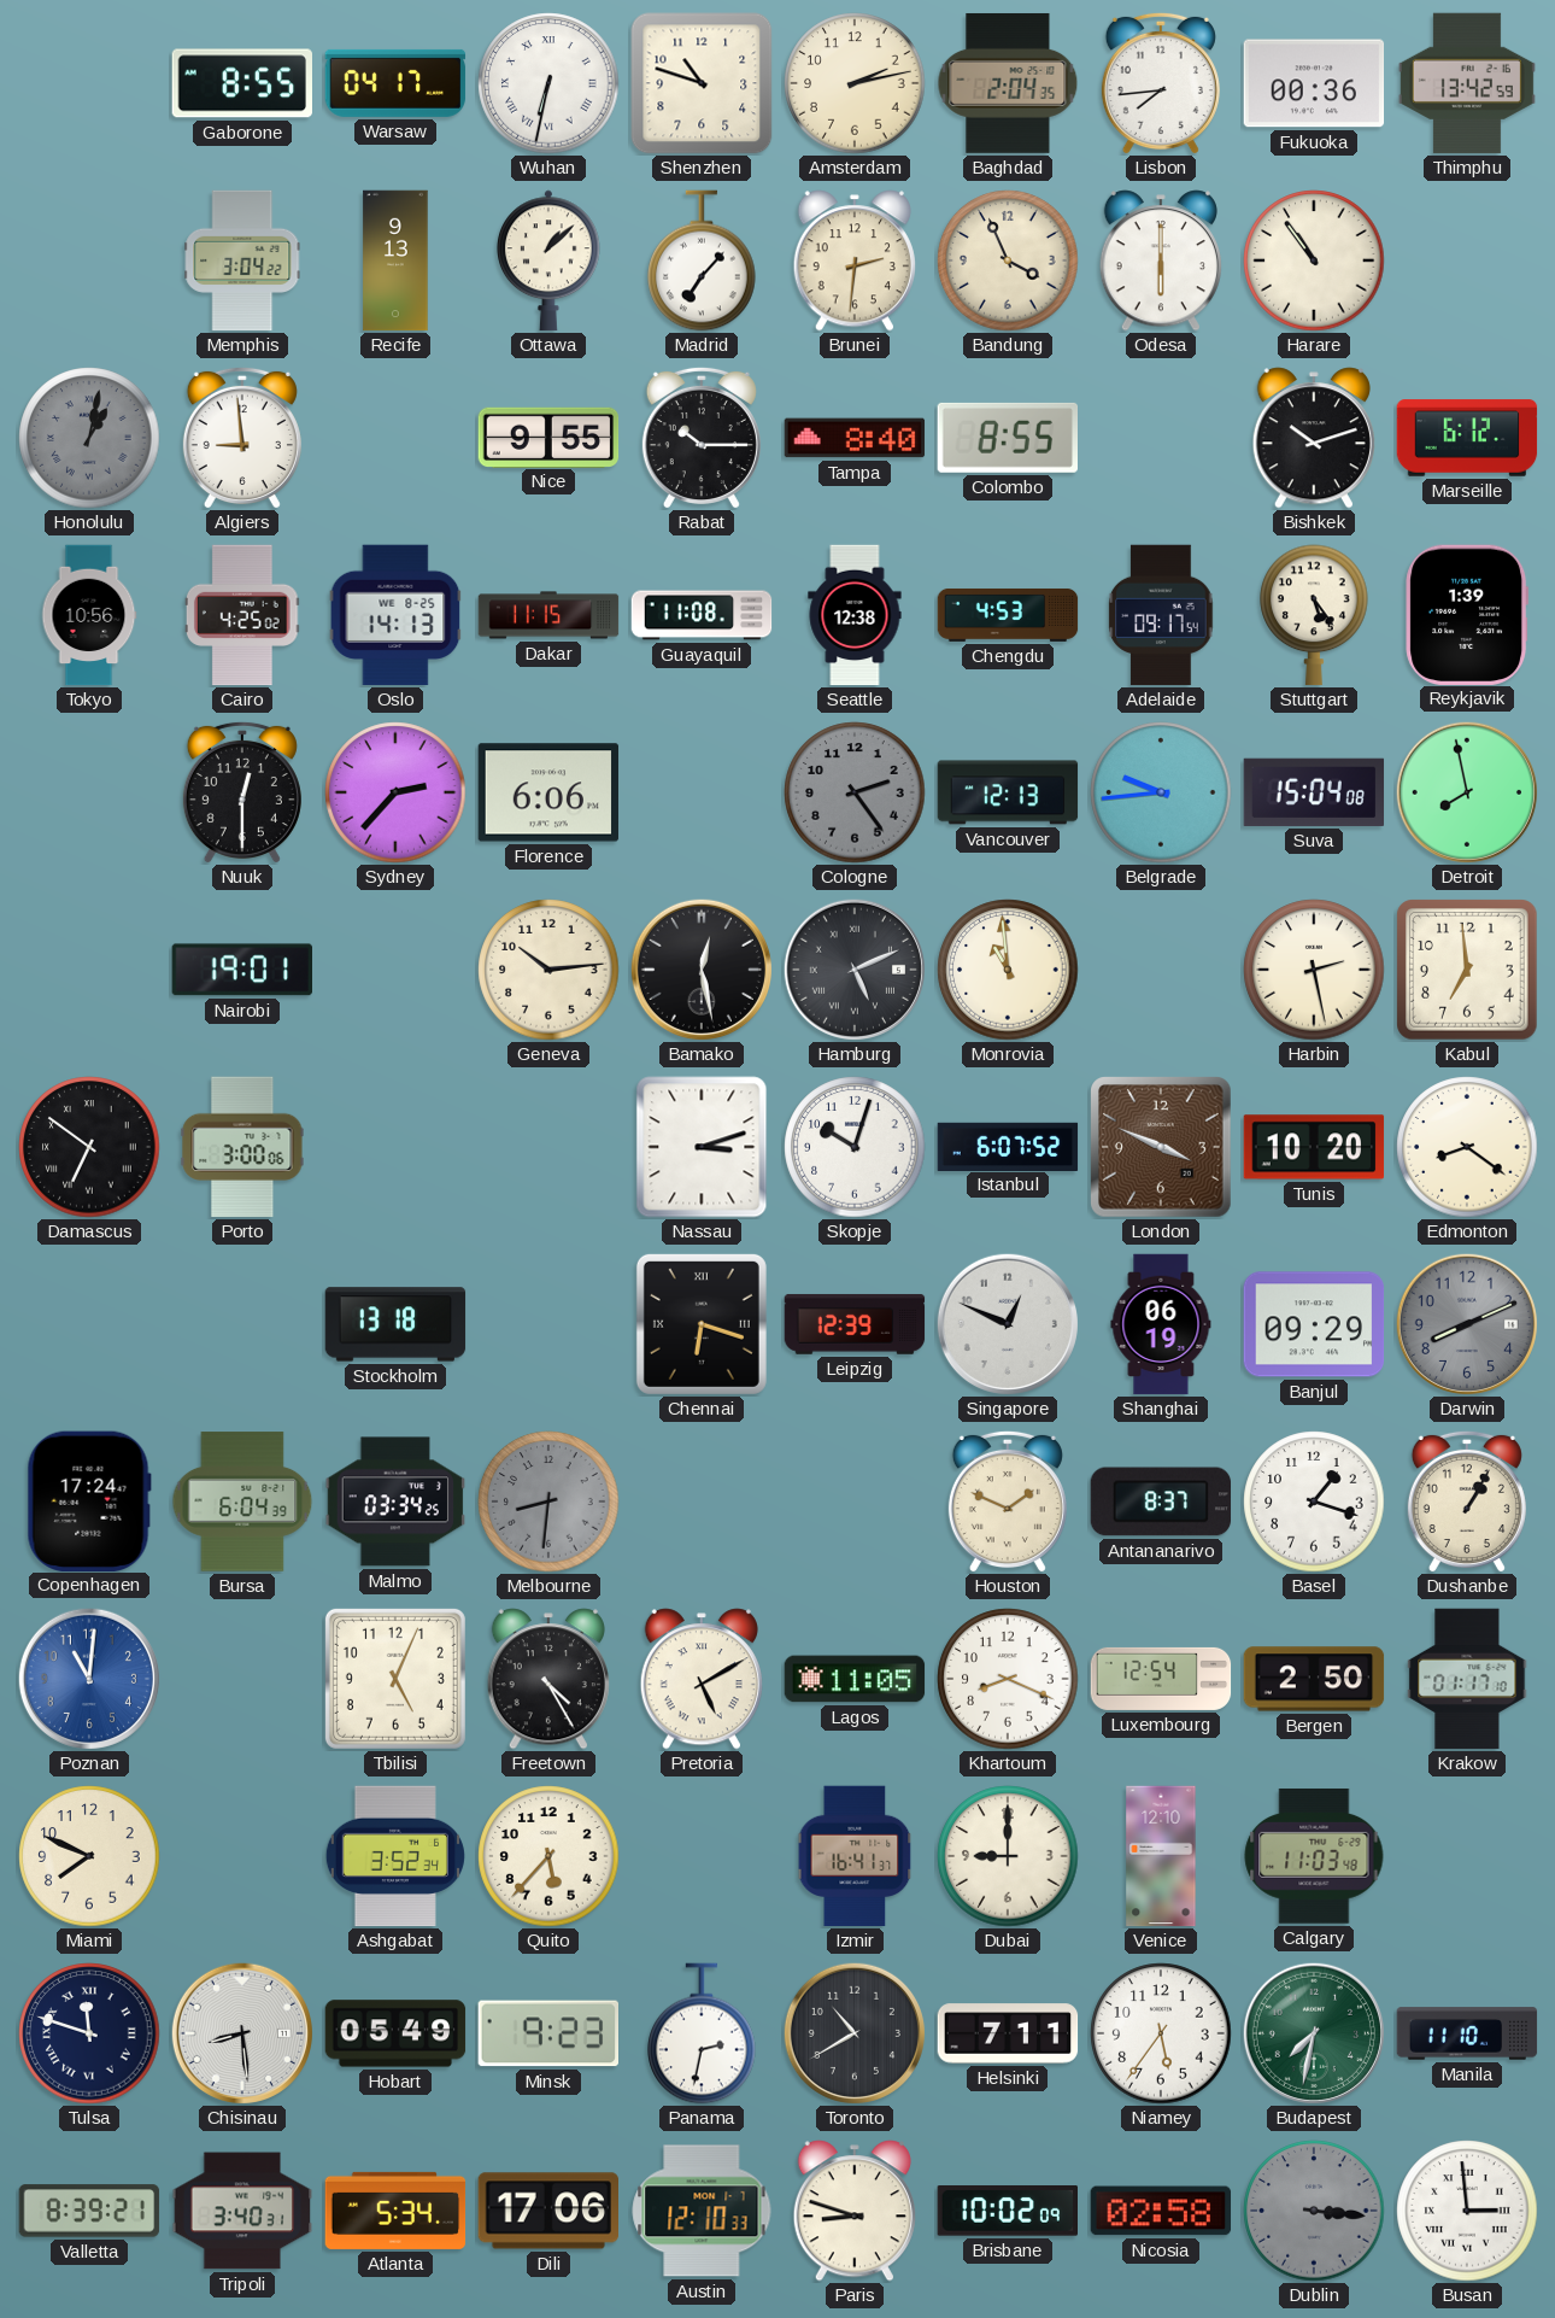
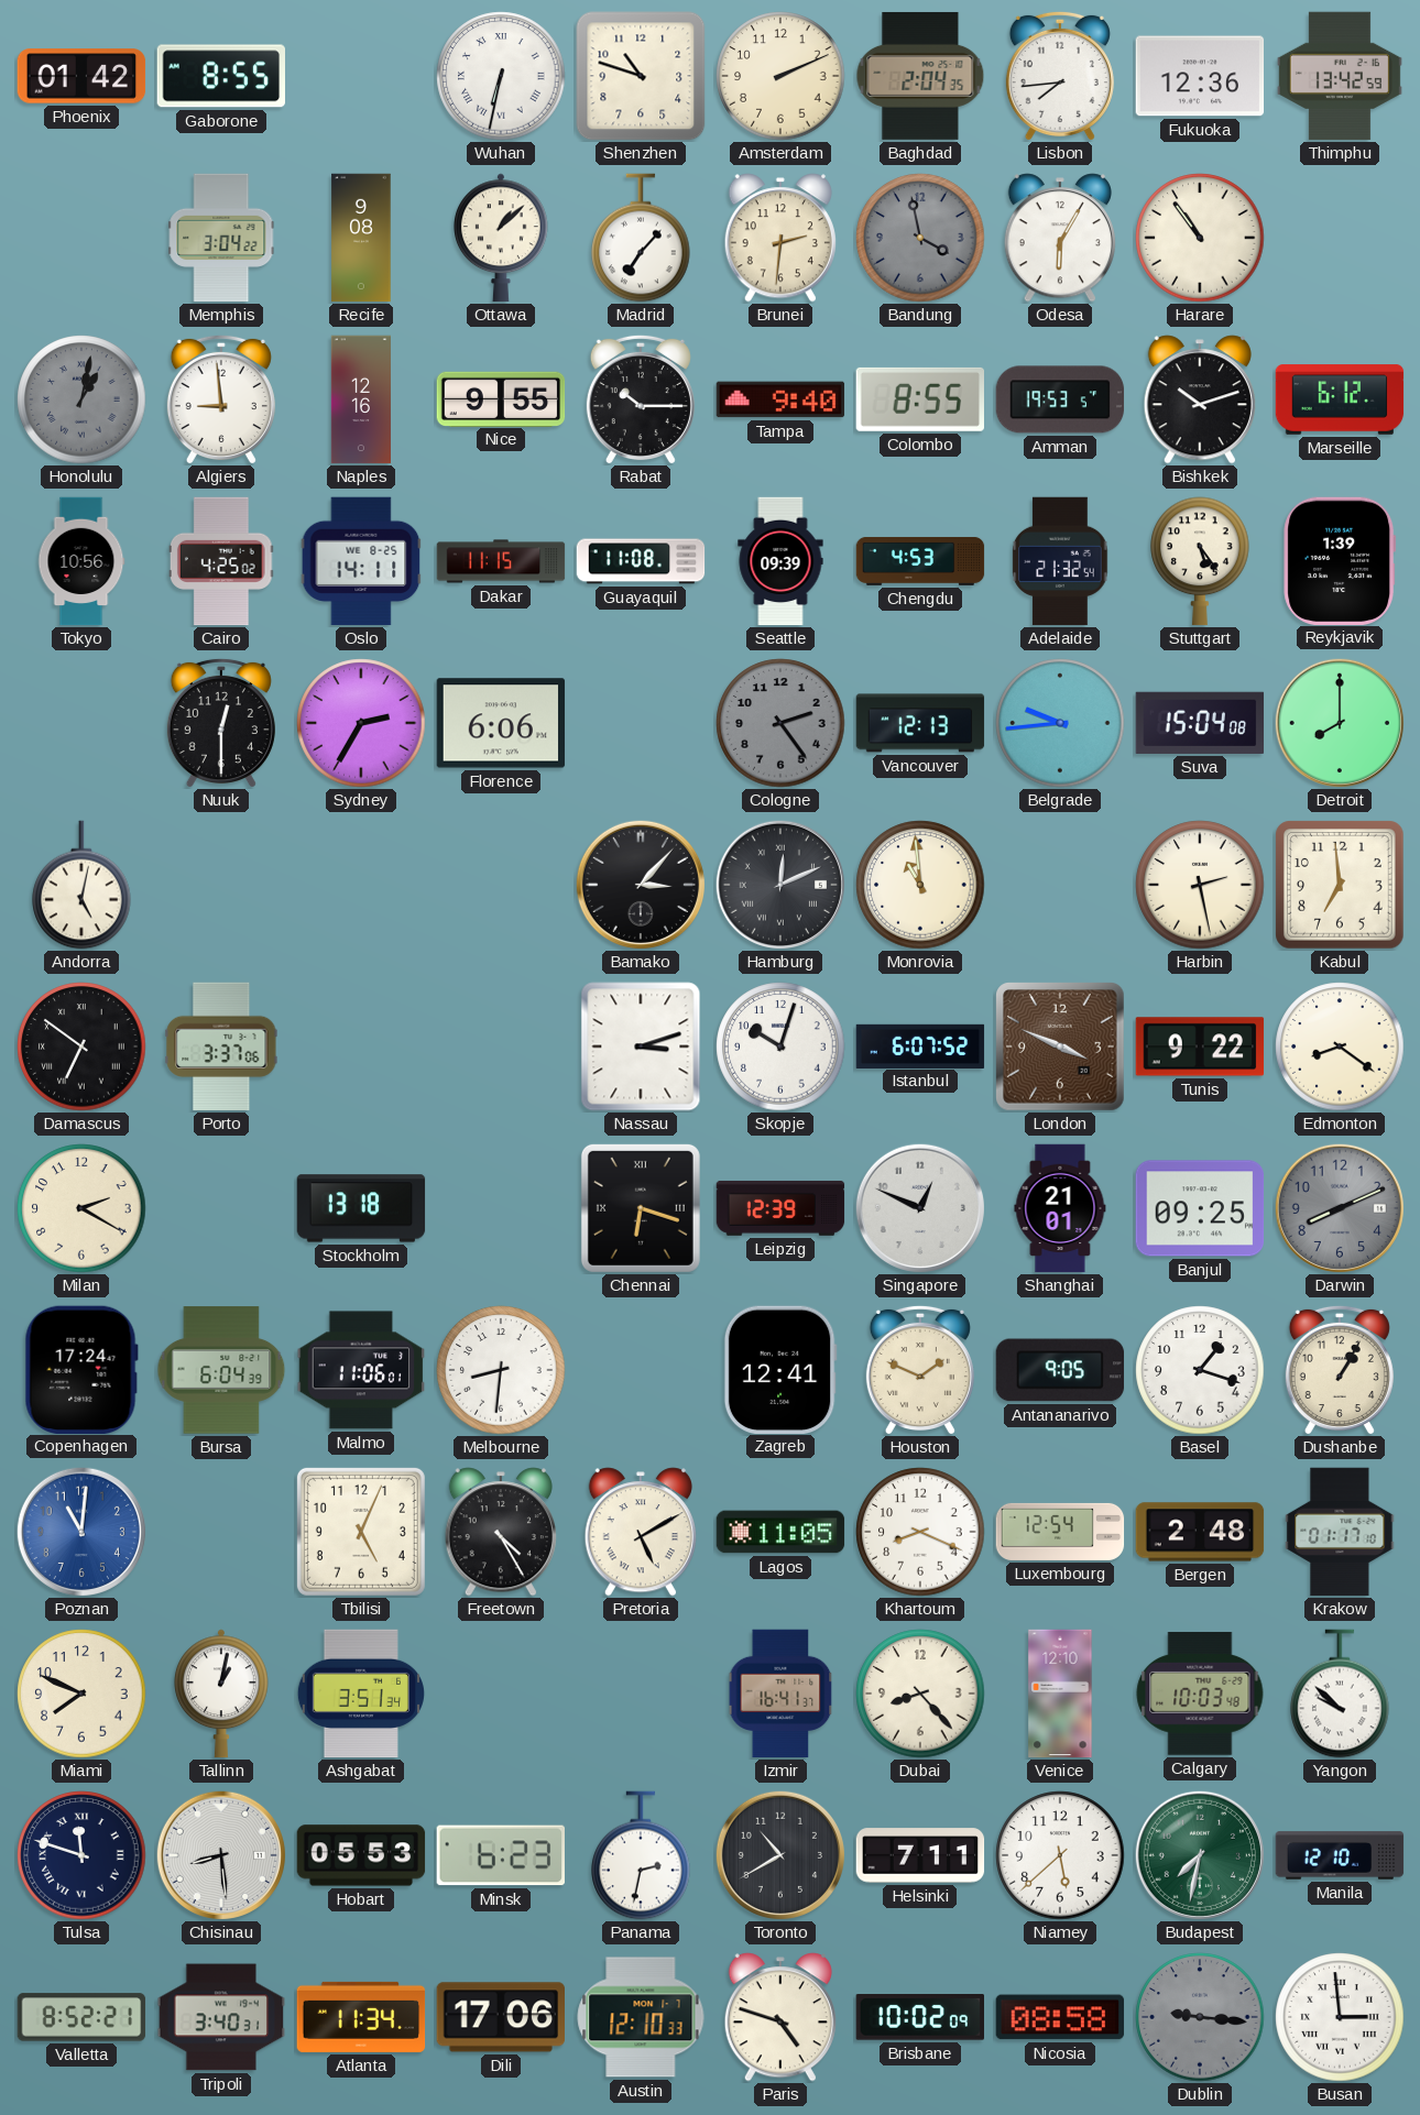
Phoenix: none -> 01:42 (81, 76)
Warsaw: 04:17 -> none (395, 83)
Amsterdam: 2:13 -> 2:11 (780, 76)
Fukuoka: 00:36 -> 12:36 (1200, 76)
Recife: 9:13 -> 9:08 (361, 238)
Bandung: 3:56 -> 3:58 (920, 238)
Bandung dial: cream -> grey (920, 238)
Odesa: 6:00 -> 6:05 (1060, 238)
Naples: none -> 12:16 (360, 399)
Tampa: 8:40 -> 9:40 (780, 399)
Amman: none -> 19:53 (1060, 399)
Oslo: 14:13 -> 14:11 (361, 561)
Seattle: 12:38 -> 09:39 (780, 561)
Adelaide: 09:17 -> 21:32 (1060, 561)
Sydney: 2:37 -> 2:35 (361, 723)
Detroit: 7:58 -> 8:00 (1340, 723)
Andorra: none -> 5:02 (81, 885)
Nairobi: 19:01 -> none (241, 970)
Geneva: 10:14 -> none (548, 970)
Bamako: 12:28 -> 3:07 (641, 885)
Hamburg: 5:11 -> 12:11 (780, 885)
Porto: 3:00 -> 3:37 (221, 1046)
Tunis: 10:20 -> 9:22 (1200, 1046)
Milan: none -> 2:20 (81, 1208)
Shanghai: 06:19 -> 21:01 (1060, 1208)
Banjul: 09:29 -> 09:25 (1200, 1208)
Malmo: 03:34 -> 11:06 (361, 1370)
Melbourne dial: grey -> white (501, 1370)
Zagreb: none -> 12:41 (780, 1369)
Antananarivo: 8:37 -> 9:05 (1060, 1370)
Bergen: 2:50 -> 2:48 (1200, 1532)
Tallinn: none -> 1:02 (222, 1694)
Ashgabat: 3:52 -> 3:51 (361, 1694)
Quito: 5:37 -> none (548, 1856)
Dubai: 9:00 -> 8:23 (920, 1694)
Calgary: 11:03 -> 10:03 (1200, 1694)
Yangon: none -> 9:52 (1340, 1694)
Hobart: 05:49 -> 05:53 (361, 1855)
Minsk: 9:23 -> 6:23 (500, 1855)
Niamey: 5:36 -> 5:38 (1060, 1855)
Manila: 11:10 -> 12:10 (1340, 1855)
Valletta: 8:39 -> 8:52 (81, 2017)
Atlanta: 5:34 -> 11:34 (361, 2017)
Paris: 8:48 -> 4:48 (780, 2017)
Nicosia: 02:58 -> 08:58 (1060, 2017)
Dublin: 3:16 -> 9:16 (1200, 2017)
